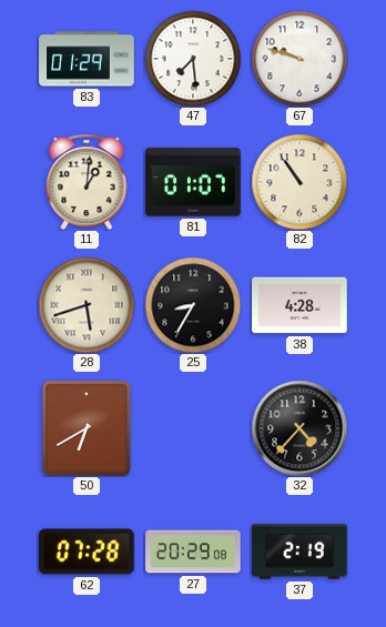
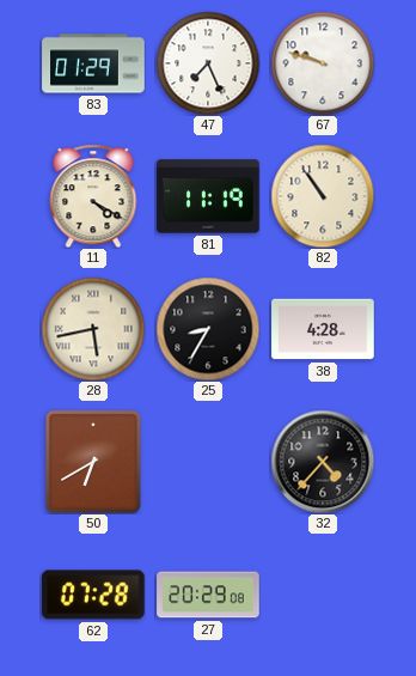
47: 7:29 -> 7:26 (208, 63)
11: 1:01 -> 4:20 (93, 196)
81: 01:07 -> 11:19 (208, 196)
28: 5:42 -> 5:43 (93, 329)
37: 2:19 -> none (299, 552)
